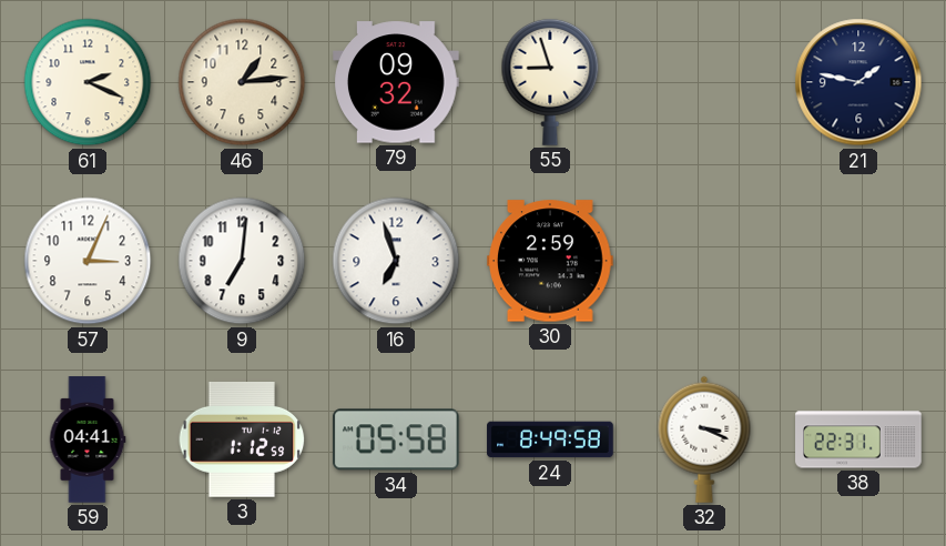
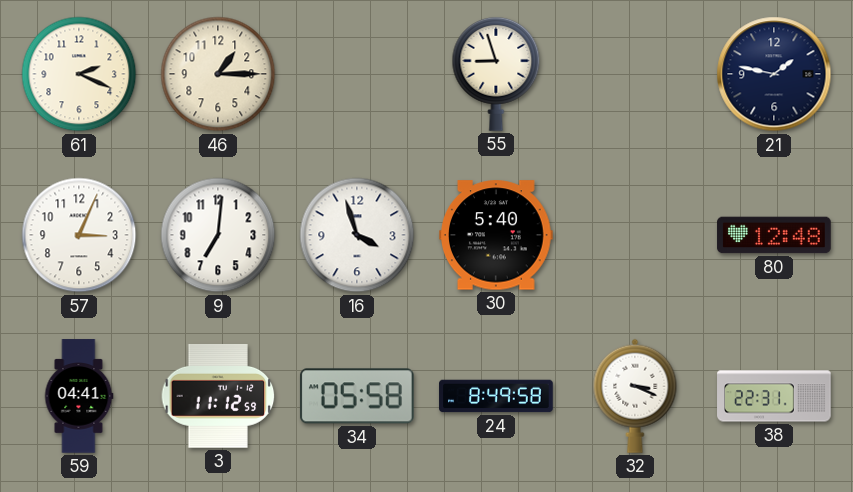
46: 1:14 -> 1:15 (218, 74)
79: 09:32 -> none (397, 82)
16: 6:57 -> 3:57 (357, 235)
30: 2:59 -> 5:40 (497, 235)
80: none -> 12:48 (774, 235)
3: 1:12 -> 11:12 (218, 396)
